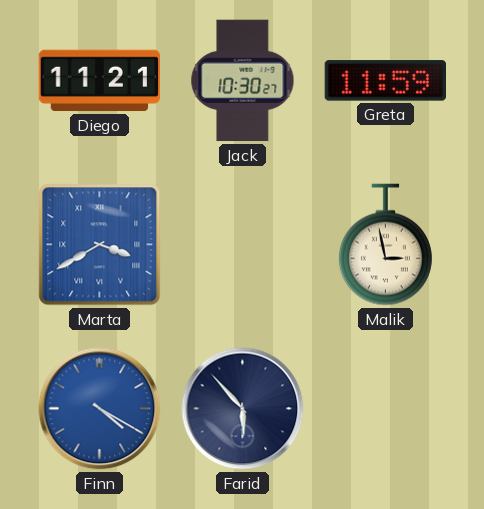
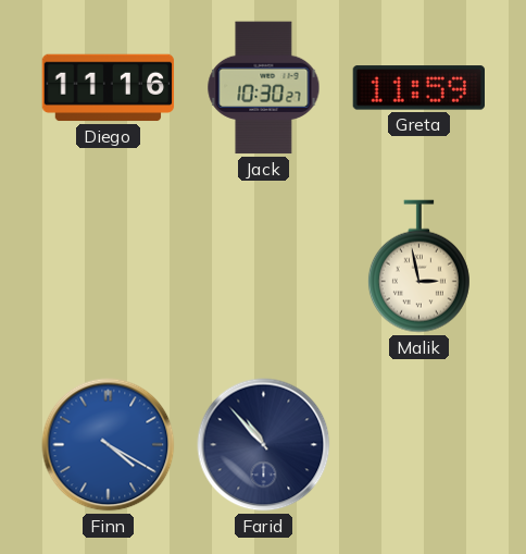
Diego: 11:21 -> 11:16 (109, 88)
Marta: 3:40 -> none (100, 245)
Farid: 5:53 -> 10:53 (264, 445)
